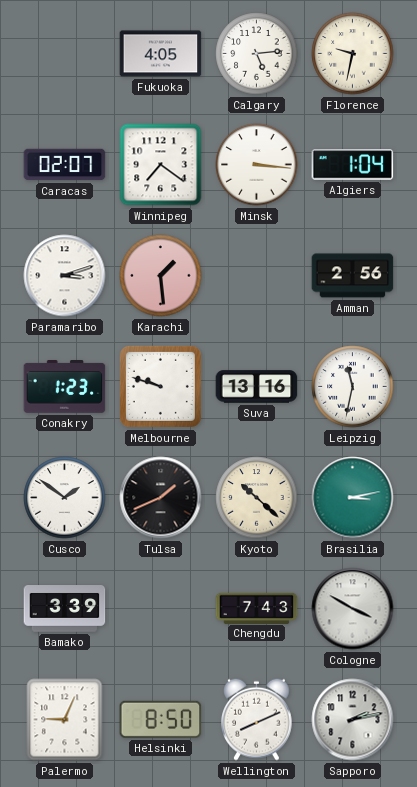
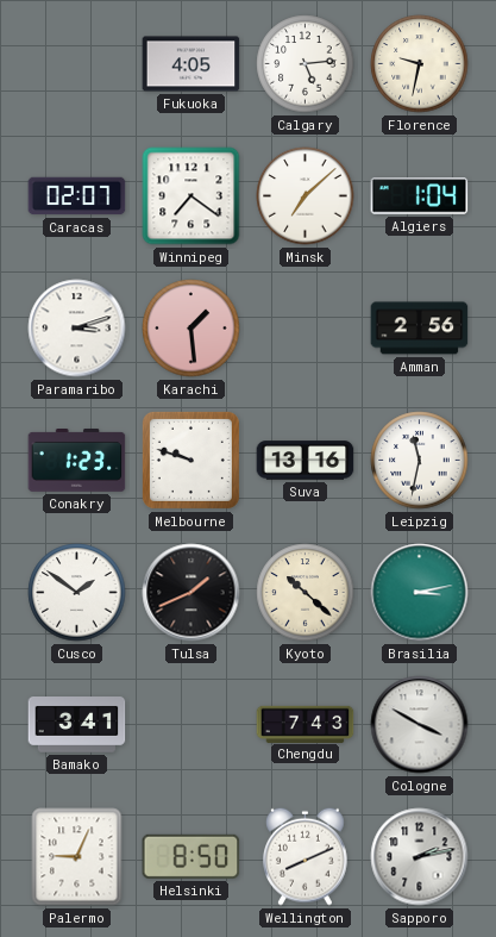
Minsk: 3:16 -> 7:08 (306, 196)
Bamako: 3:39 -> 3:41 (77, 725)
